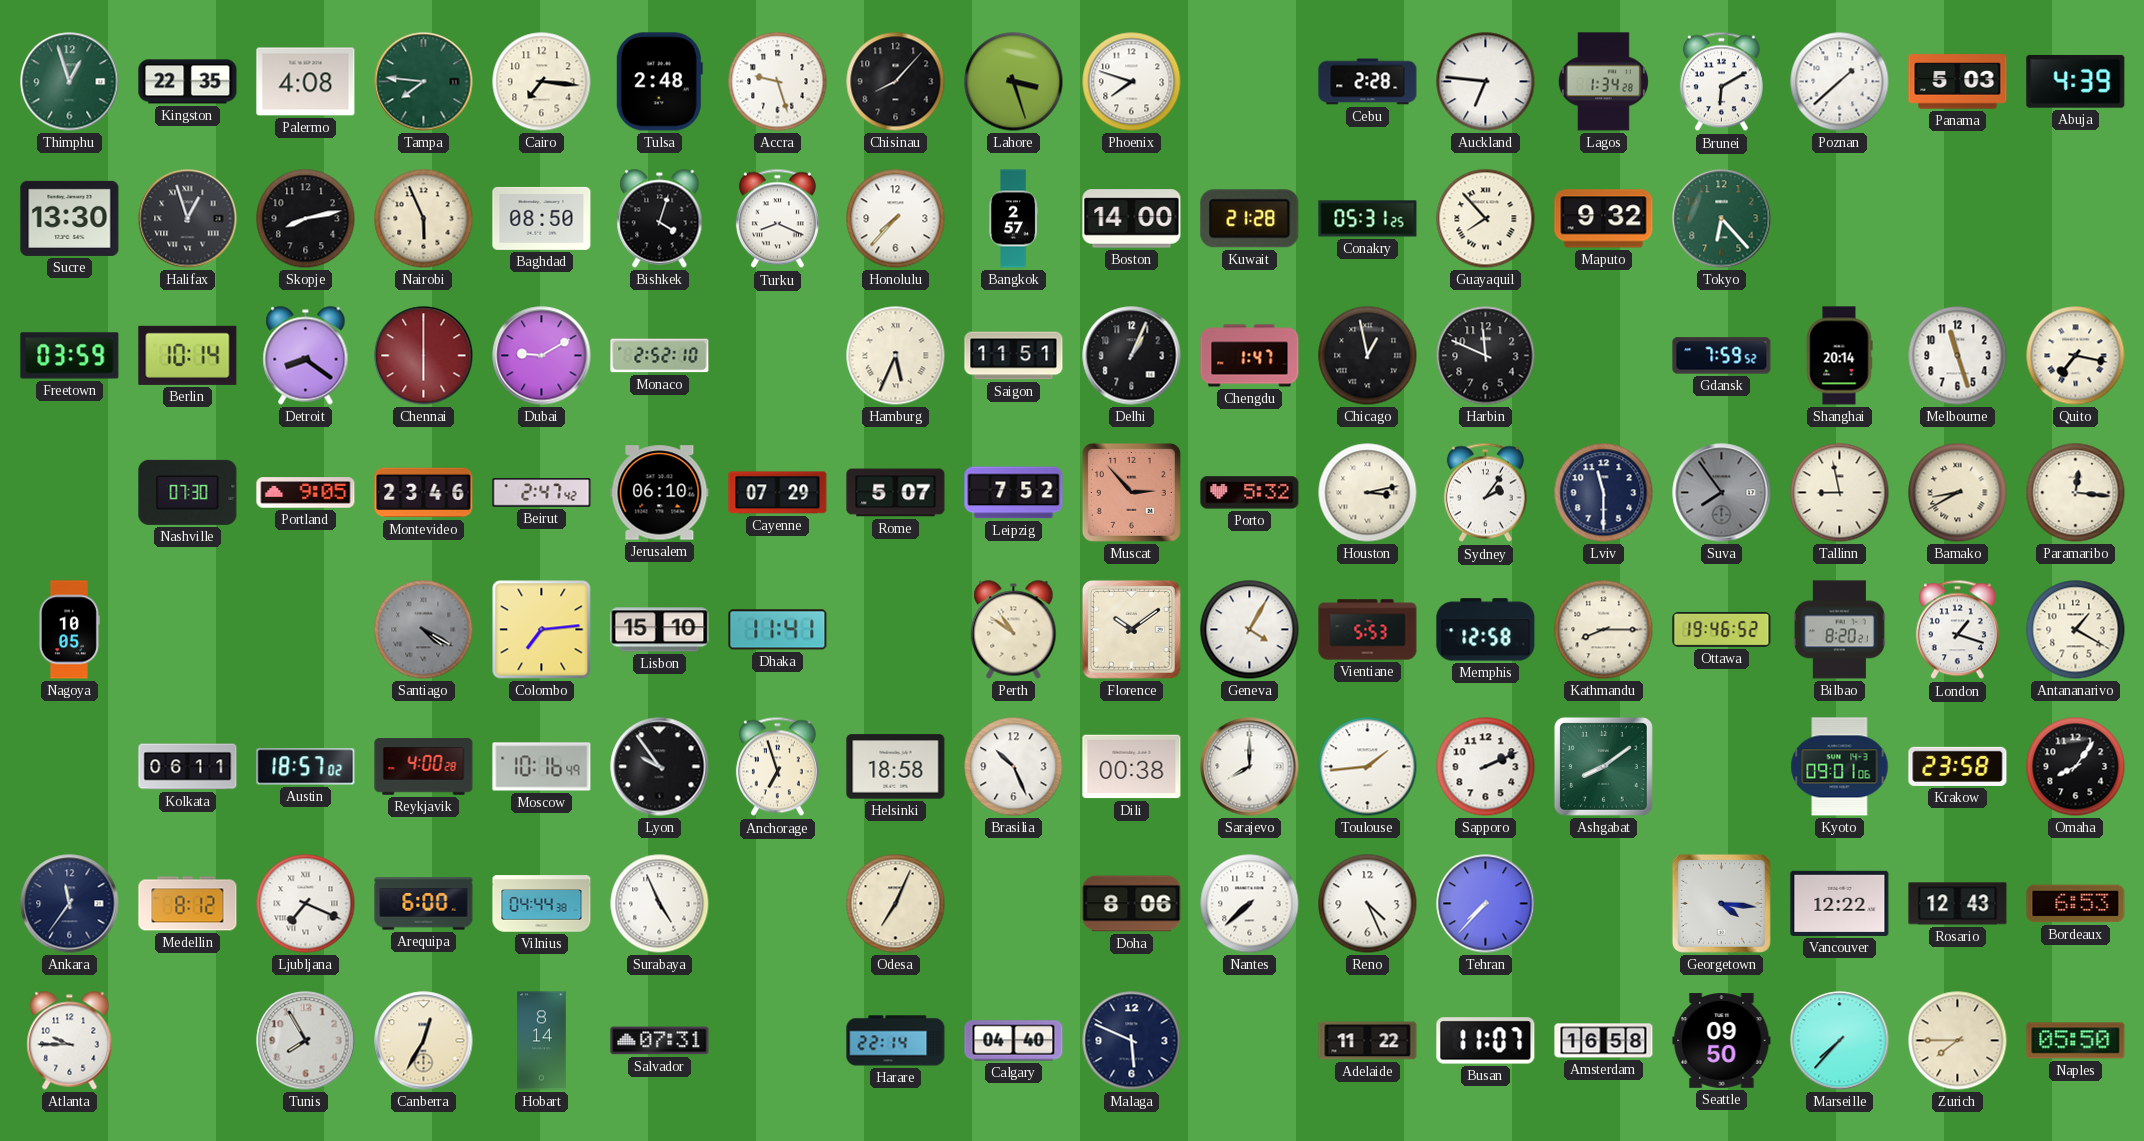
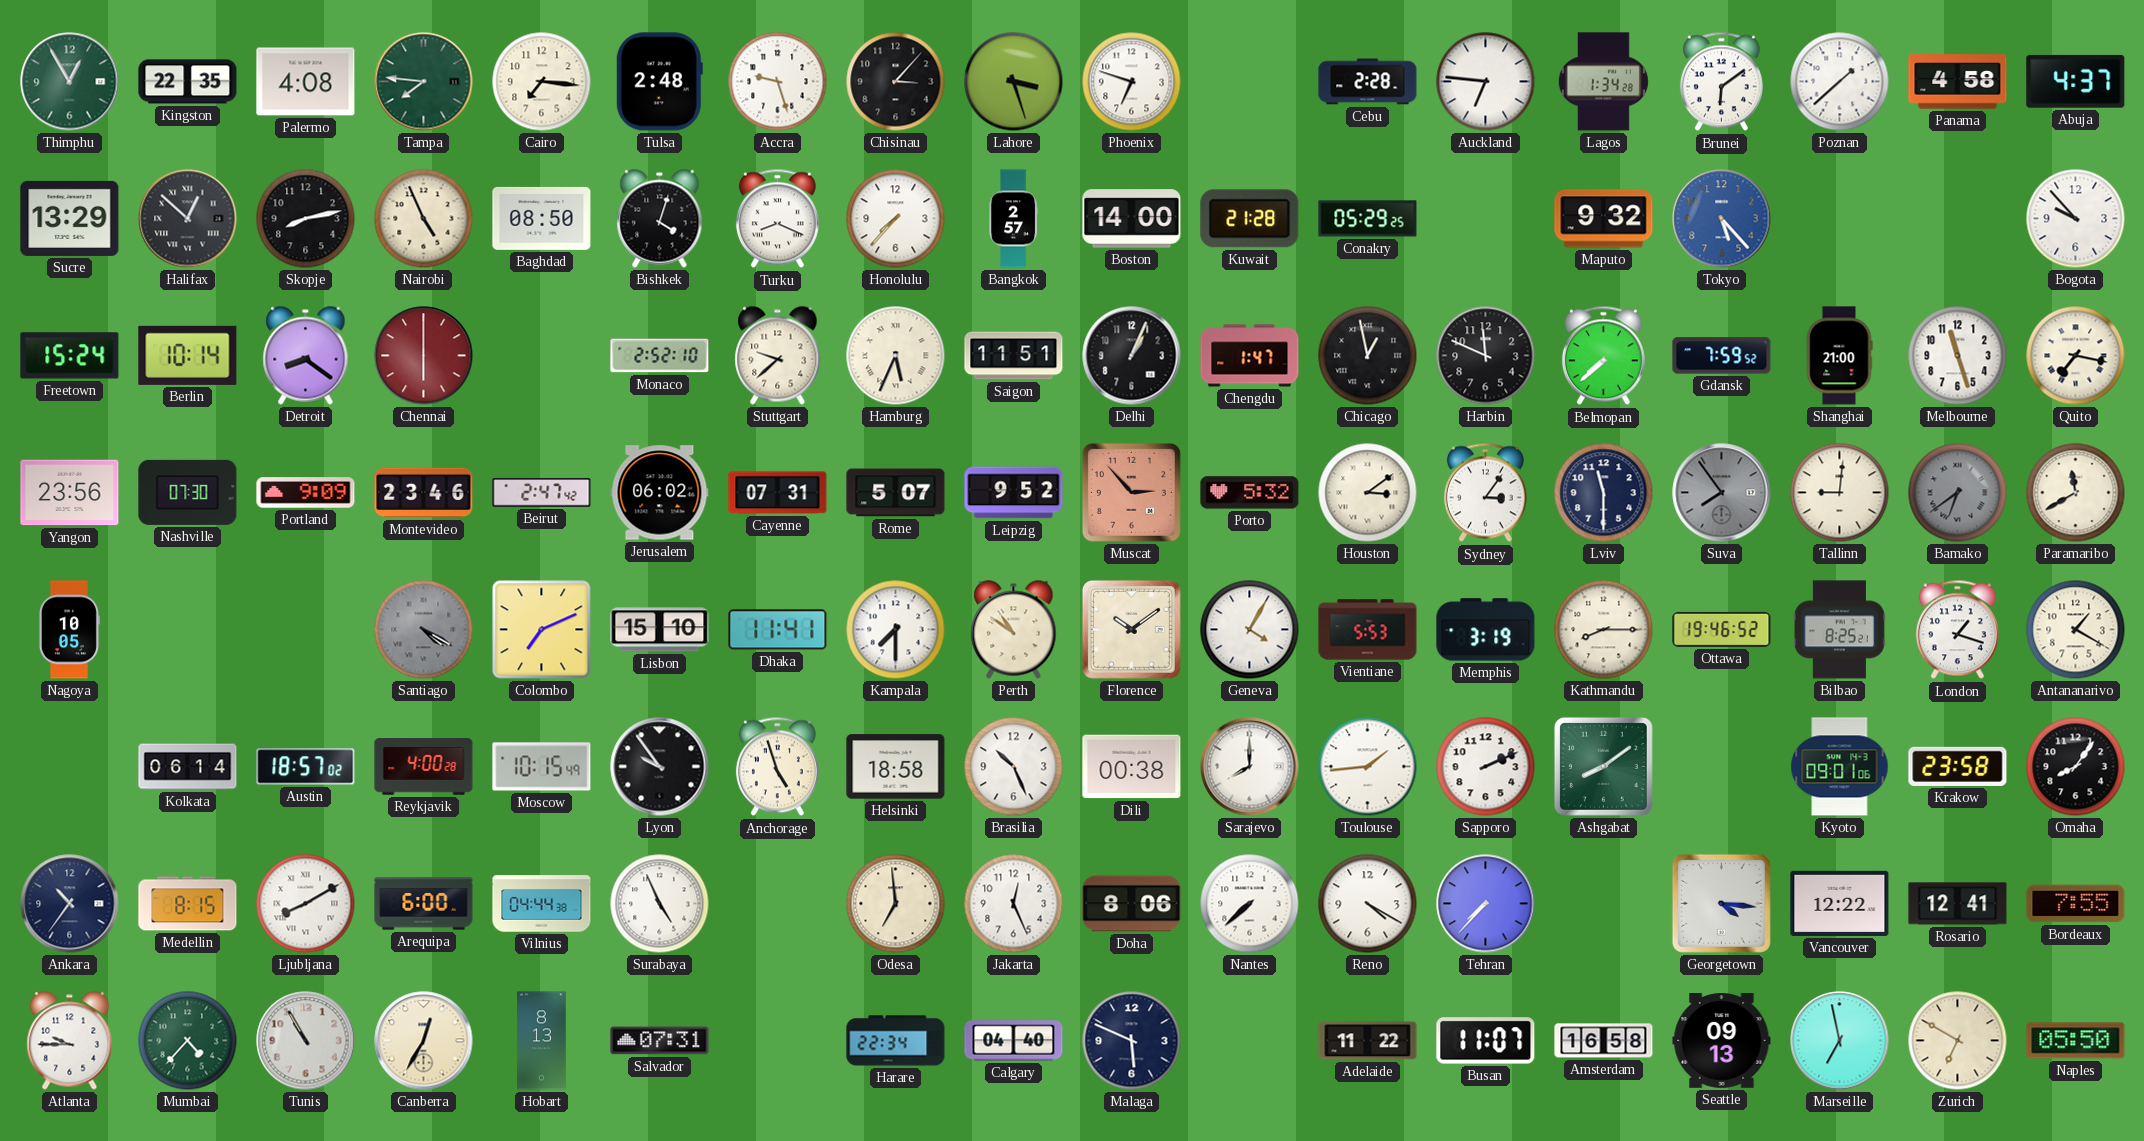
Thimphu: 12:57 -> 12:55 (70, 82)
Chisinau: 8:07 -> 3:07 (896, 82)
Phoenix: 7:48 -> 6:48 (1132, 82)
Brunei: 6:10 -> 6:09 (1721, 82)
Panama: 5:03 -> 4:58 (1958, 82)
Abuja: 4:39 -> 4:37 (2076, 81)
Sucre: 13:30 -> 13:29 (70, 218)
Halifax: 12:57 -> 12:52 (188, 219)
Nairobi: 5:56 -> 4:56 (424, 219)
Conakry: 05:31 -> 05:29 (1368, 219)
Guayaquil: 7:53 -> none (1486, 219)
Tokyo: 6:23 -> 5:23 (1722, 219)
Tokyo dial: green -> blue (1722, 219)
Bogota: none -> 9:53 (2076, 219)
Freetown: 03:59 -> 15:24 (70, 356)
Dubai: 9:10 -> none (542, 356)
Stuttgart: none -> 9:38 (778, 356)
Belmopan: none -> 7:38 (1603, 356)
Shanghai: 20:14 -> 21:00 (1839, 356)
Yangon: none -> 23:56 (70, 493)
Portland: 9:05 -> 9:09 (306, 493)
Jerusalem: 06:10 -> 06:02 (660, 493)
Cayenne: 07:29 -> 07:31 (778, 493)
Leipzig: 7:52 -> 9:52 (1014, 493)
Houston: 3:13 -> 3:09 (1368, 493)
Sydney: 2:06 -> 3:06 (1485, 493)
Tallinn: 8:58 -> 9:01 (1840, 493)
Bamako: 8:40 -> 6:39 (1958, 493)
Bamako dial: cream -> grey (1958, 493)
Paramaribo: 12:16 -> 11:40 (2076, 493)
Colombo: 7:14 -> 7:11 (542, 630)
Kampala: none -> 7:30 (896, 630)
Memphis: 12:58 -> 3:19 (1486, 630)
Bilbao: 8:20 -> 8:25 (1839, 630)
Kolkata: 06:11 -> 06:14 (188, 767)
Moscow: 10:16 -> 10:15 (542, 767)
Anchorage: 6:57 -> 4:57 (777, 767)
Ankara: 11:36 -> 10:36 (70, 904)
Medellin: 8:12 -> 8:15 (188, 904)
Ljubljana: 7:19 -> 8:10 (306, 904)
Odesa: 7:04 -> 6:59 (896, 904)
Jakarta: none -> 12:26 (1014, 904)
Reno: 4:26 -> 4:20 (1368, 904)
Rosario: 12:43 -> 12:41 (1958, 904)
Bordeaux: 6:53 -> 7:55 (2076, 904)
Mumbai: none -> 4:37 (188, 1041)
Tunis: 7:55 -> 10:55 (306, 1041)
Hobart: 8:14 -> 8:13 (542, 1041)
Harare: 22:14 -> 22:34 (896, 1041)
Seattle: 09:50 -> 09:13 (1722, 1041)
Marseille: 7:37 -> 6:58 (1840, 1041)
Zurich: 7:45 -> 6:50 (1958, 1041)
